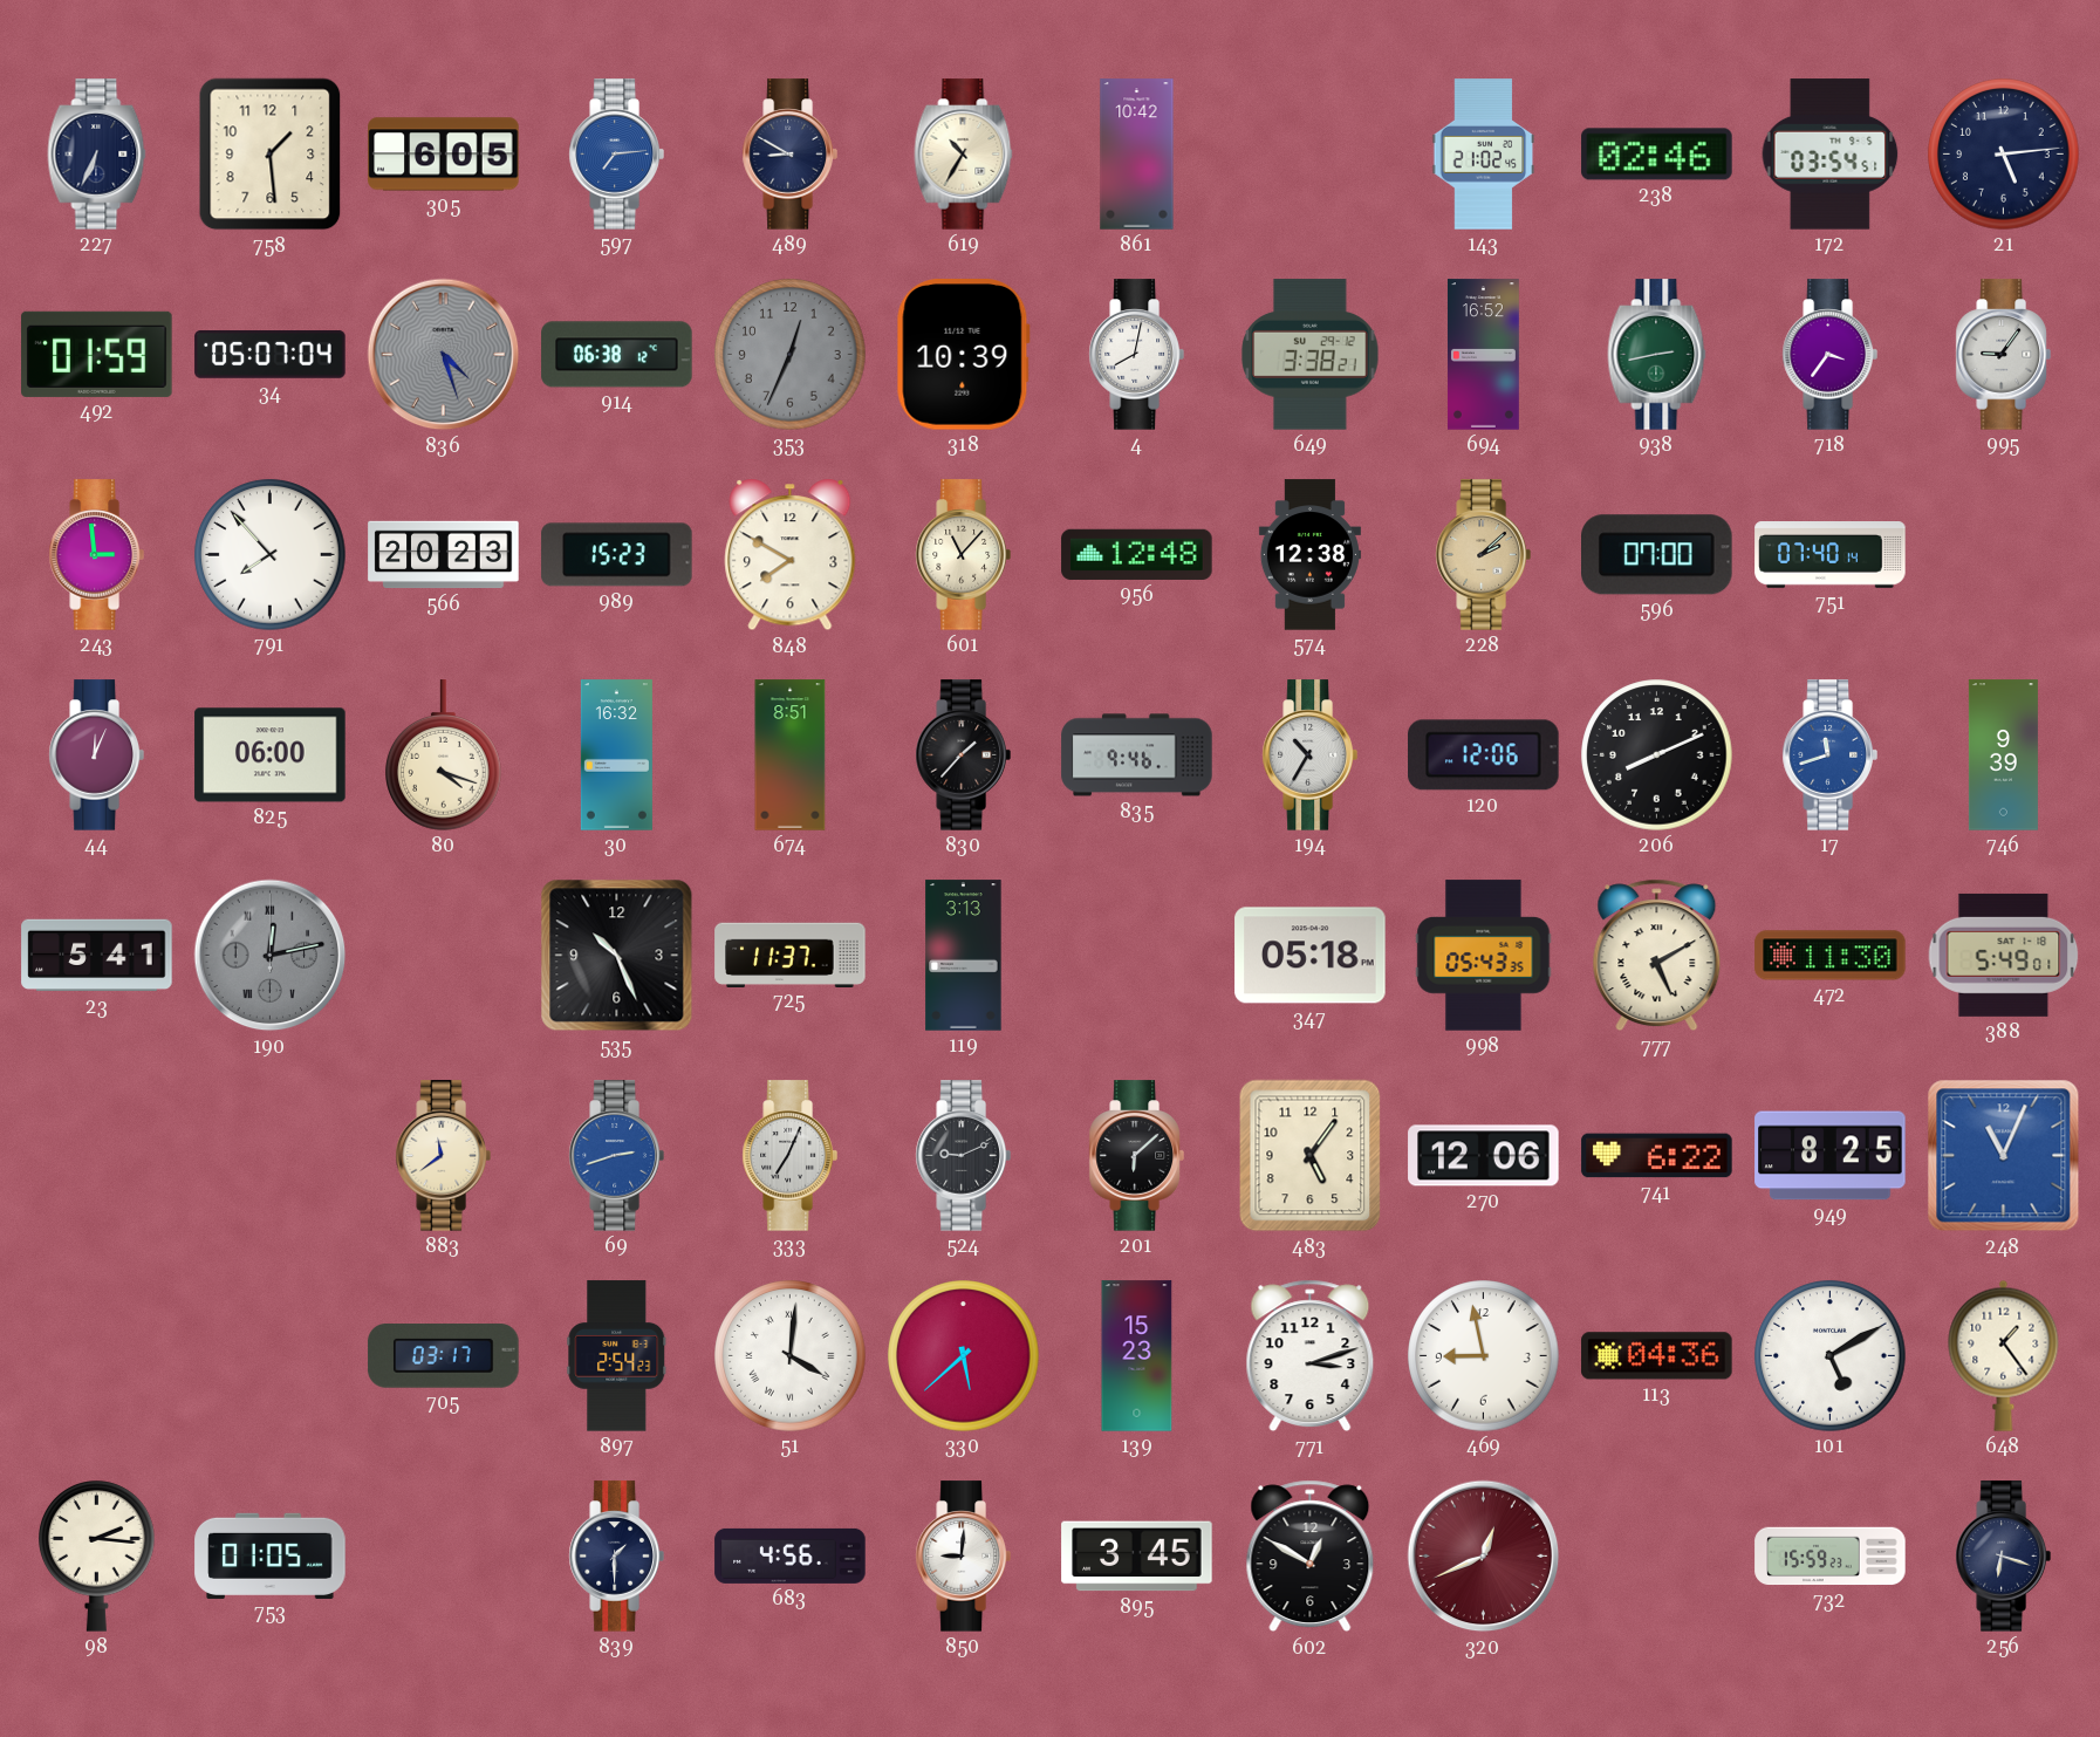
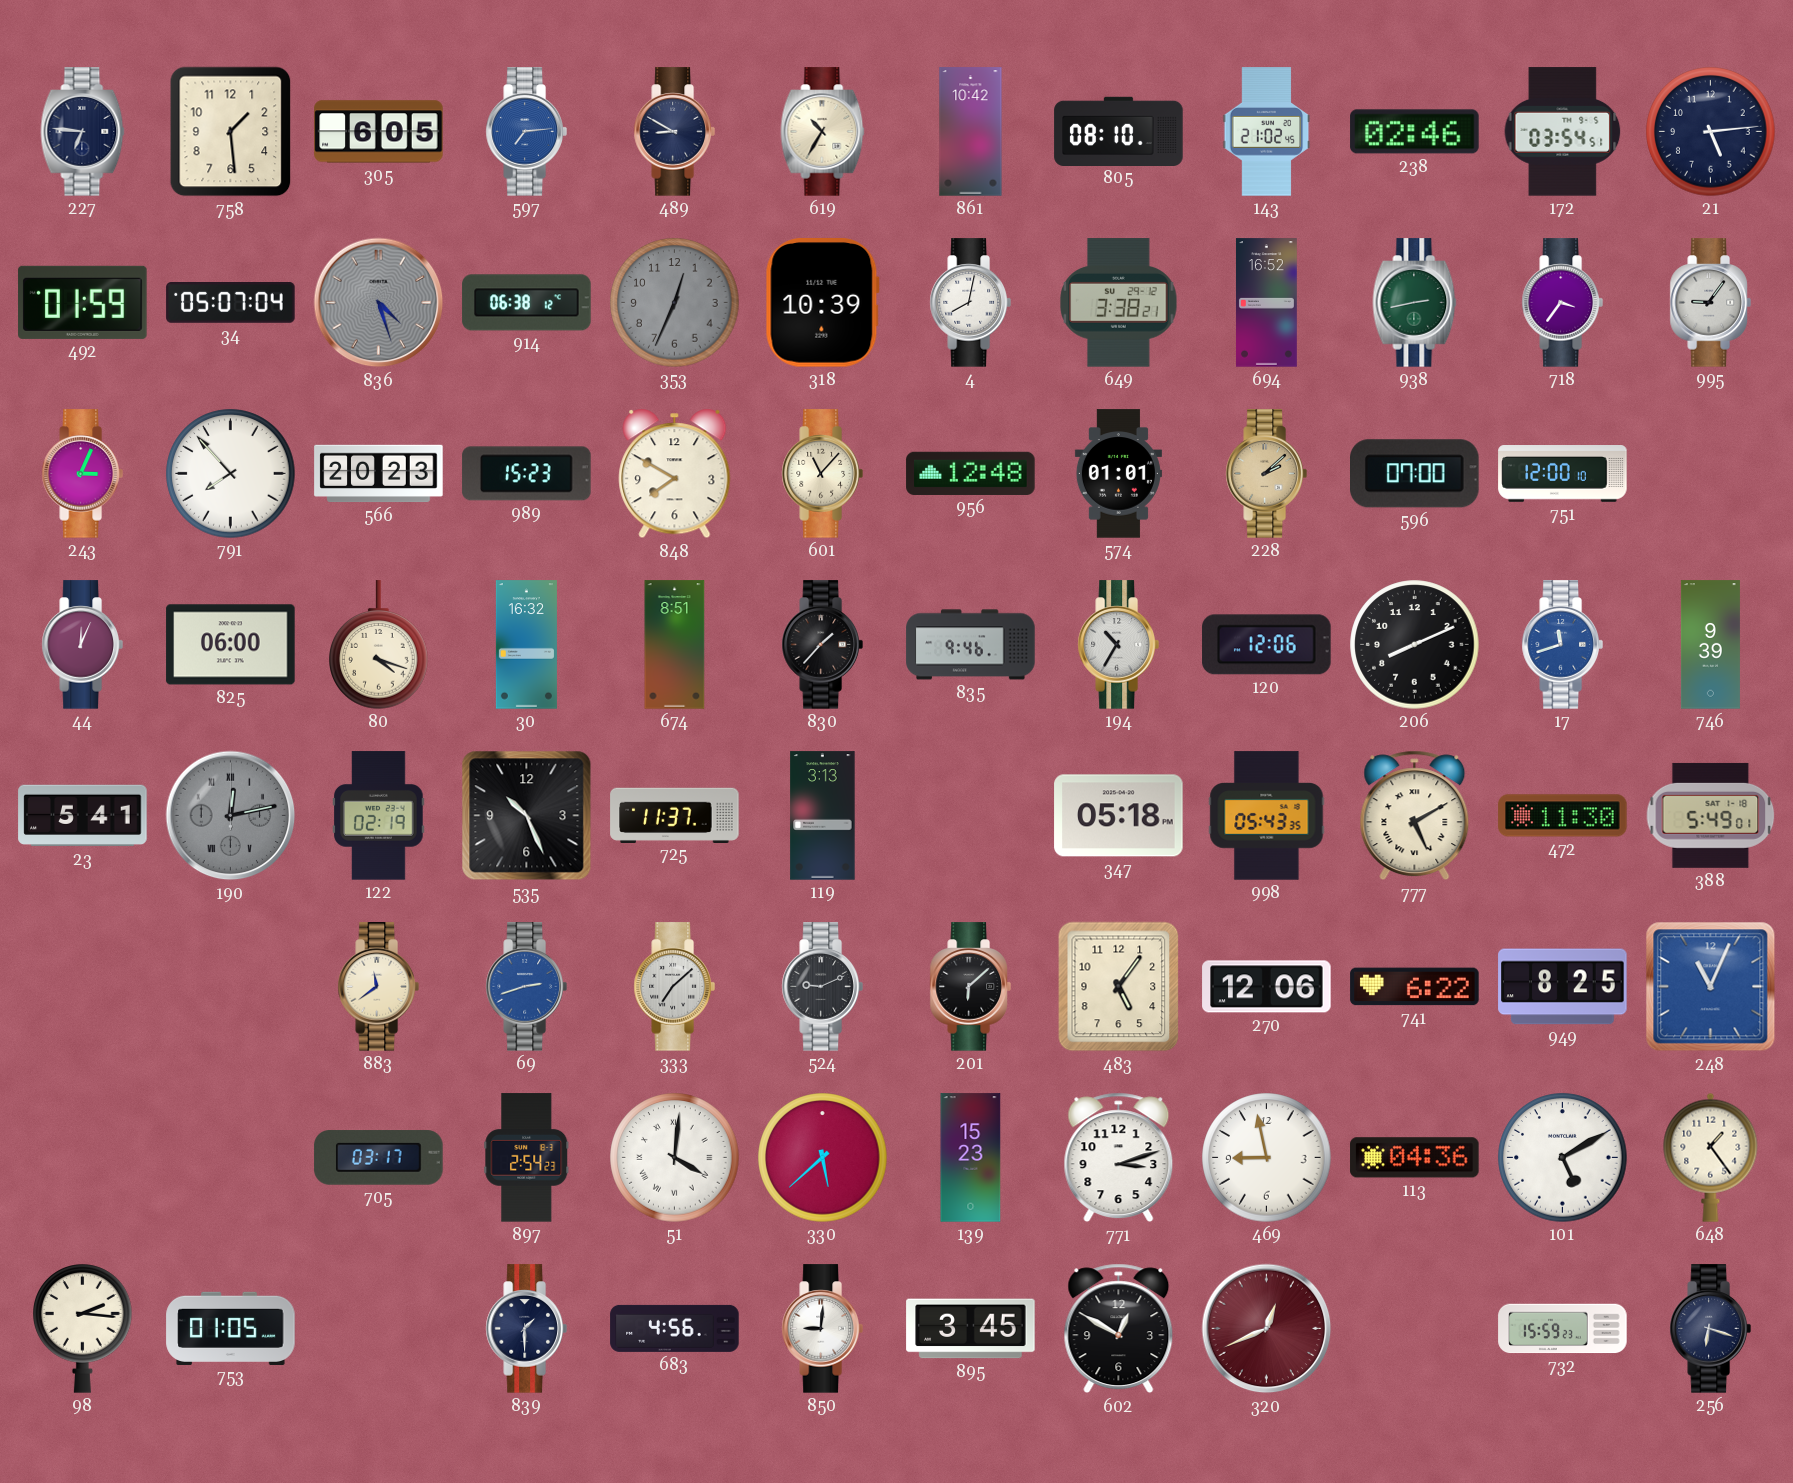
227: 6:34 -> 6:46 (83, 132)
805: none -> 08:10 (1119, 131)
243: 2:59 -> 3:04 (82, 474)
574: 12:38 -> 01:01 (1118, 474)
751: 07:40 -> 12:00 (1563, 474)
122: none -> 02:19 (379, 816)
333: 7:04 -> 7:08 (674, 987)
